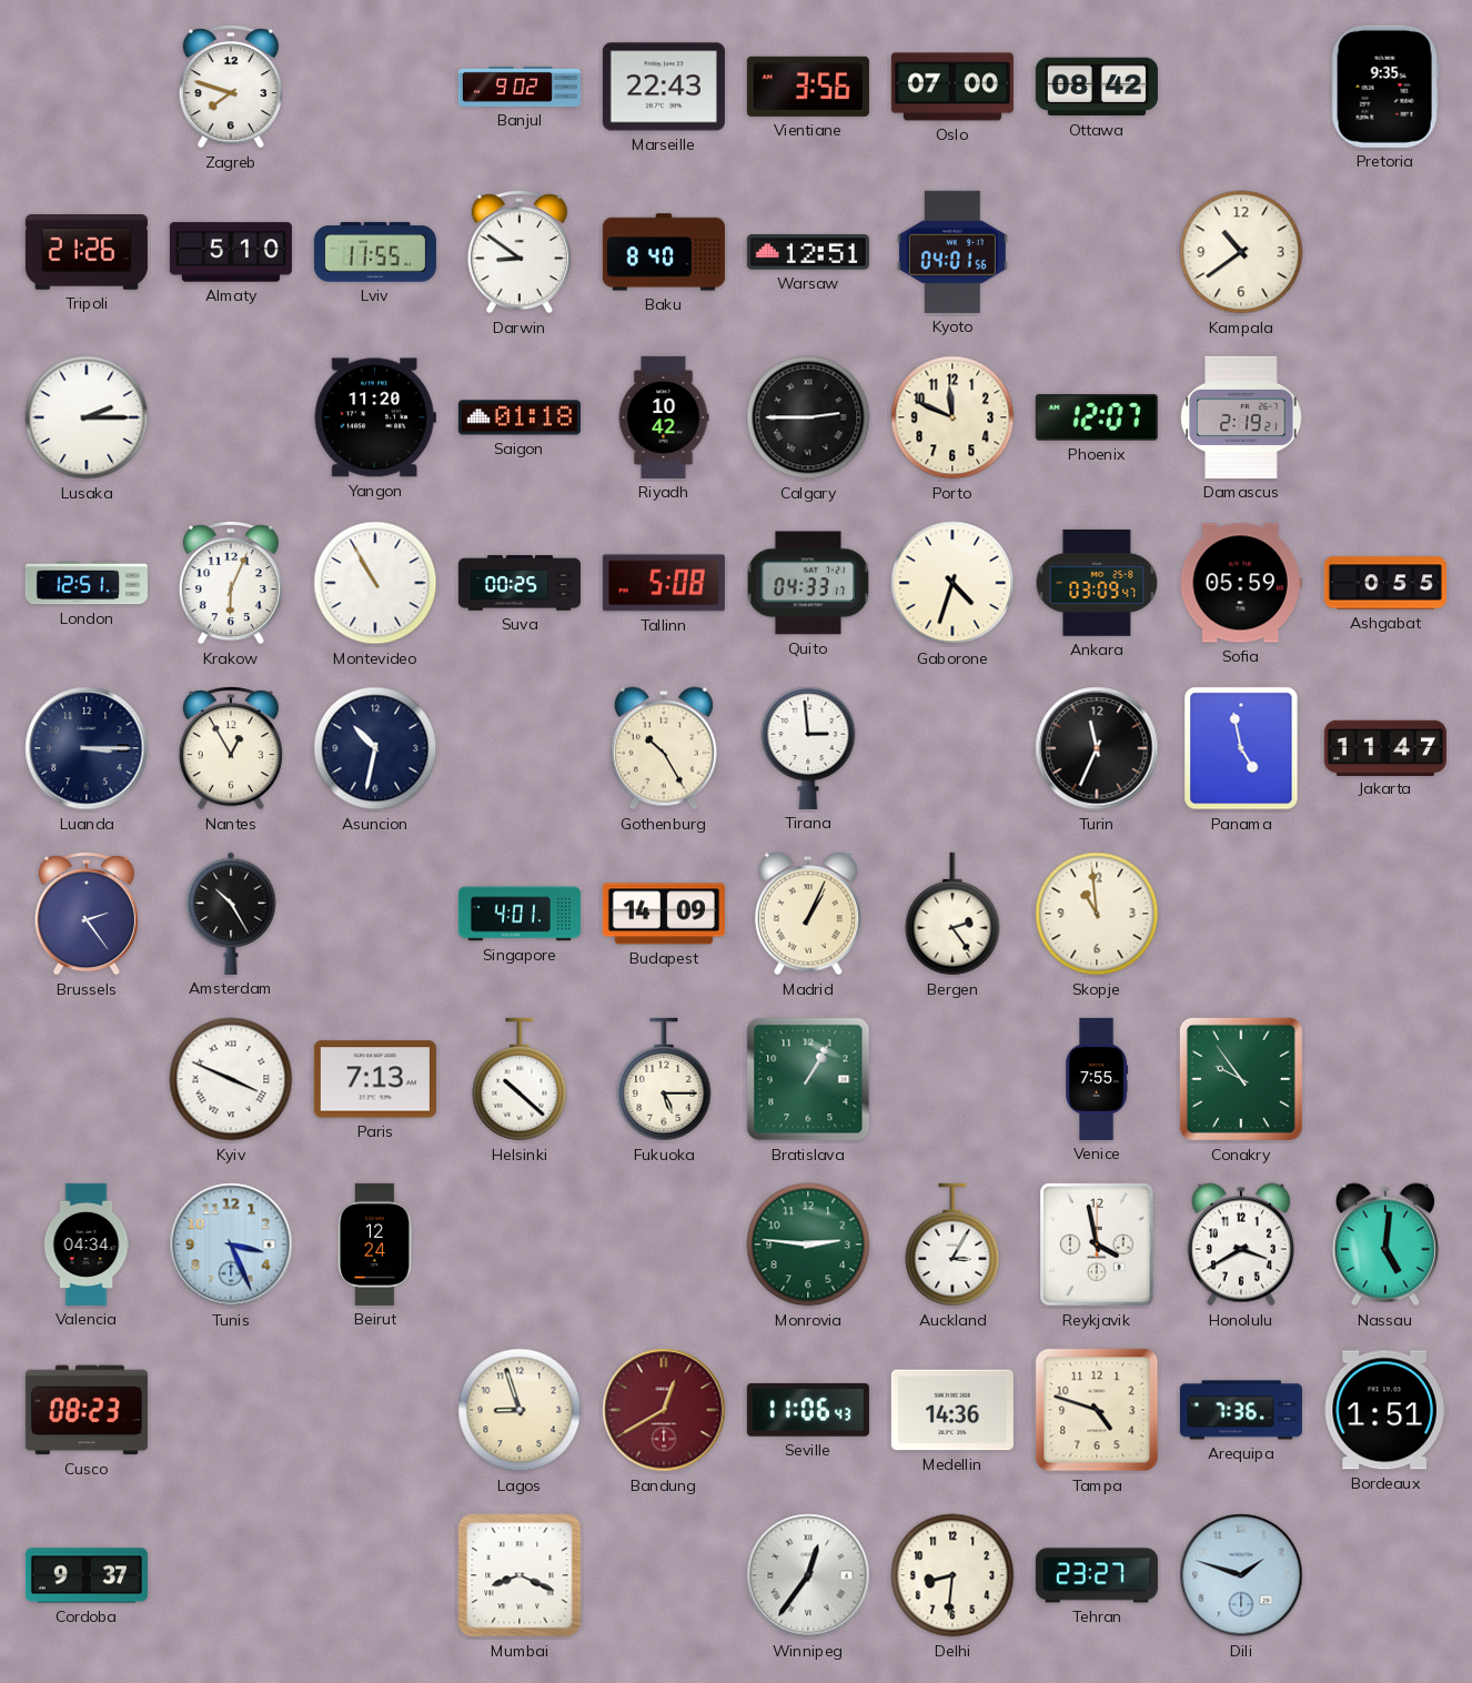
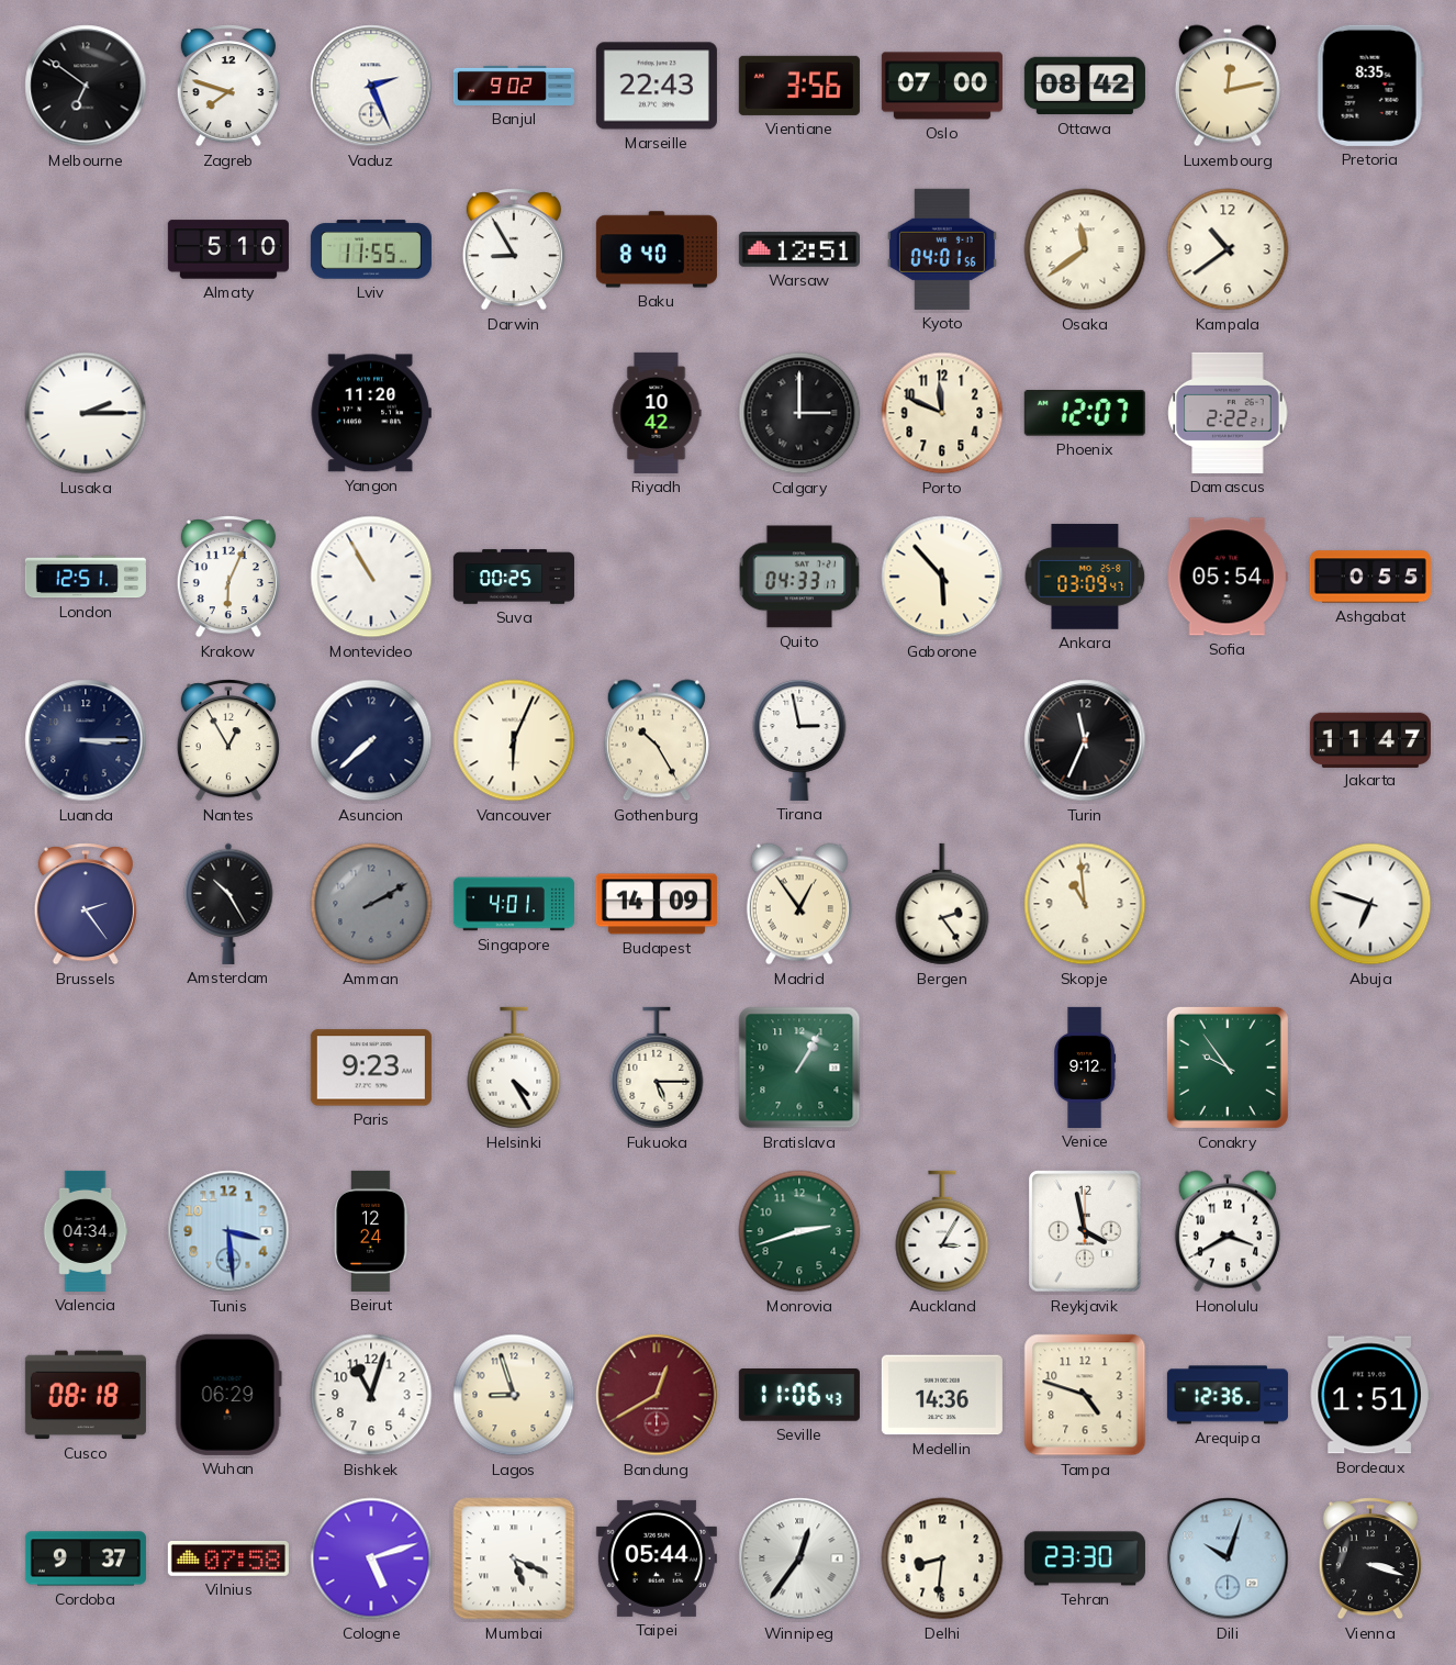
Melbourne: none -> 6:51 (86, 86)
Vaduz: none -> 2:26 (371, 86)
Luxembourg: none -> 12:13 (1228, 86)
Pretoria: 9:35 -> 8:35 (1370, 86)
Tripoli: 21:26 -> none (87, 253)
Darwin: 8:51 -> 8:55 (514, 249)
Osaka: none -> 11:39 (1085, 249)
Saigon: 01:18 -> none (520, 417)
Calgary: 2:45 -> 3:00 (799, 413)
Damascus: 2:19 -> 2:22 (1228, 413)
Tallinn: 5:08 -> none (664, 583)
Gaborone: 4:33 -> 5:53 (942, 577)
Sofia: 05:59 -> 05:54 (1228, 577)
Asuncion: 10:32 -> 7:38 (371, 740)
Vancouver: none -> 6:04 (514, 740)
Tirana: 2:59 -> 2:58 (799, 740)
Panama: 4:58 -> none (1241, 748)
Amman: none -> 2:10 (371, 904)
Madrid: 1:04 -> 12:54 (799, 904)
Abuja: none -> 6:48 (1370, 904)
Kyiv: 3:49 -> none (231, 1079)
Paris: 7:13 -> 9:23 (371, 1068)
Helsinki: 10:22 -> 4:25 (514, 1068)
Venice: 7:55 -> 9:12 (1086, 1068)
Tunis: 3:26 -> 3:29 (228, 1231)
Monrovia: 2:46 -> 2:42 (799, 1231)
Nassau: 5:01 -> none (1385, 1244)
Cusco: 08:23 -> 08:18 (86, 1395)
Wuhan: none -> 06:29 (228, 1395)
Bishkek: none -> 11:03 (371, 1395)
Arequipa: 7:36 -> 12:36 (1228, 1395)
Vilnius: none -> 07:58 (228, 1558)
Cologne: none -> 5:12 (371, 1558)
Mumbai: 8:19 -> 5:19 (514, 1558)
Taipei: none -> 05:44 (657, 1558)
Tehran: 23:27 -> 23:30 (1085, 1558)
Dili: 1:48 -> 10:03 (1228, 1558)
Vienna: none -> 3:18 (1370, 1558)
